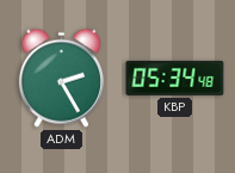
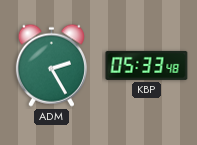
KBP: 05:34 -> 05:33 (147, 65)
